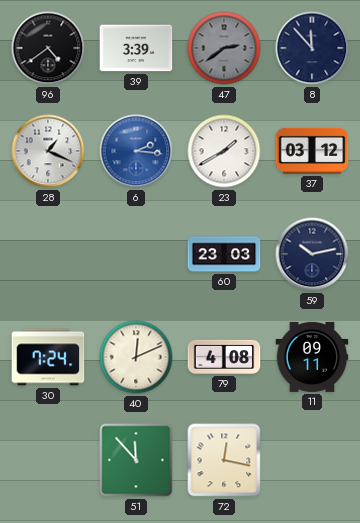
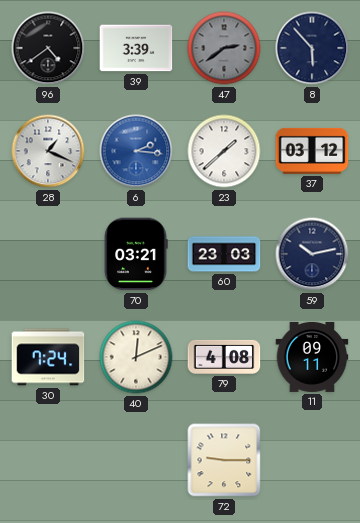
8: 11:53 -> 5:53 (312, 48)
23: 1:40 -> 1:38 (224, 151)
70: none -> 03:21 (136, 254)
51: 11:53 -> none (136, 460)
72: 12:17 -> 9:15 (224, 460)
